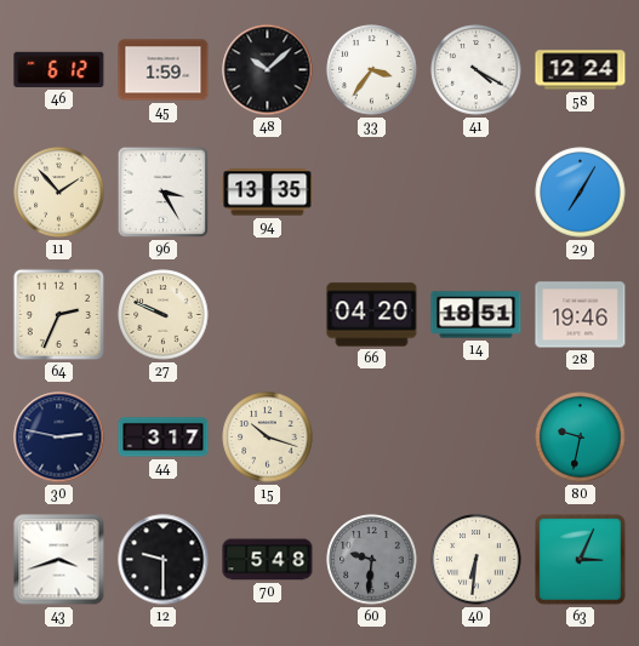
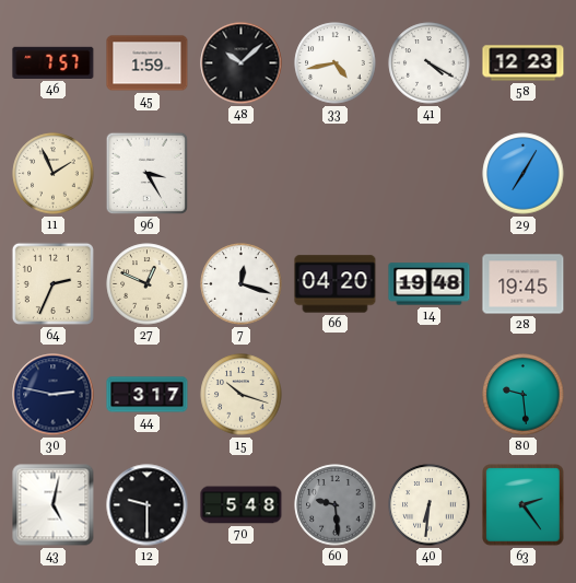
46: 6:12 -> 7:57 (54, 62)
33: 3:36 -> 4:43 (336, 63)
58: 12:24 -> 12:23 (524, 63)
11: 1:53 -> 1:56 (54, 174)
94: 13:35 -> none (268, 193)
27: 9:49 -> 12:49 (148, 284)
7: none -> 12:18 (242, 284)
14: 18:51 -> 19:48 (430, 284)
28: 19:46 -> 19:45 (524, 284)
80: 9:32 -> 9:29 (524, 395)
43: 3:42 -> 5:02 (54, 505)
60: 9:31 -> 9:29 (336, 505)
63: 3:04 -> 2:24 (524, 505)
